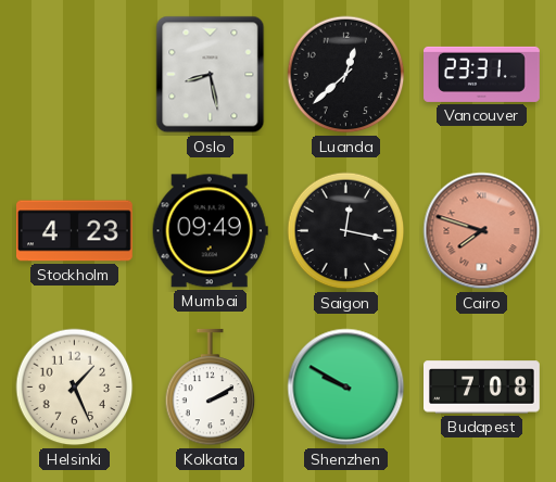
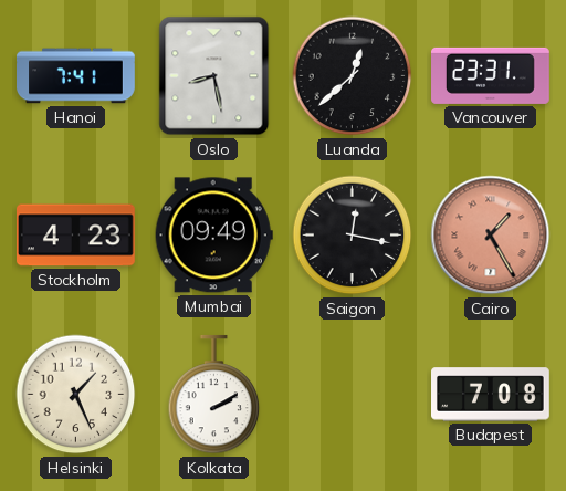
Hanoi: none -> 7:41 (76, 76)
Cairo: 7:48 -> 1:25 (491, 236)
Shenzhen: 9:50 -> none (346, 388)
